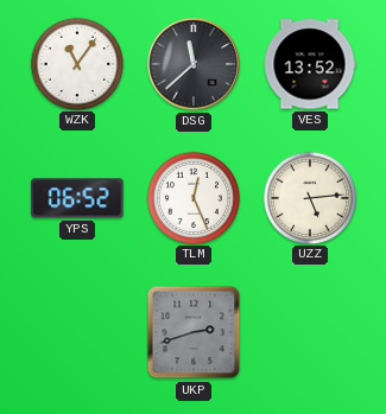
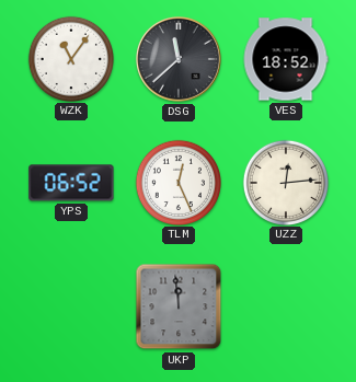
VES: 13:52 -> 18:52 (286, 59)
UZZ: 5:14 -> 12:14 (285, 182)
UKP: 2:42 -> 11:59 (179, 306)
